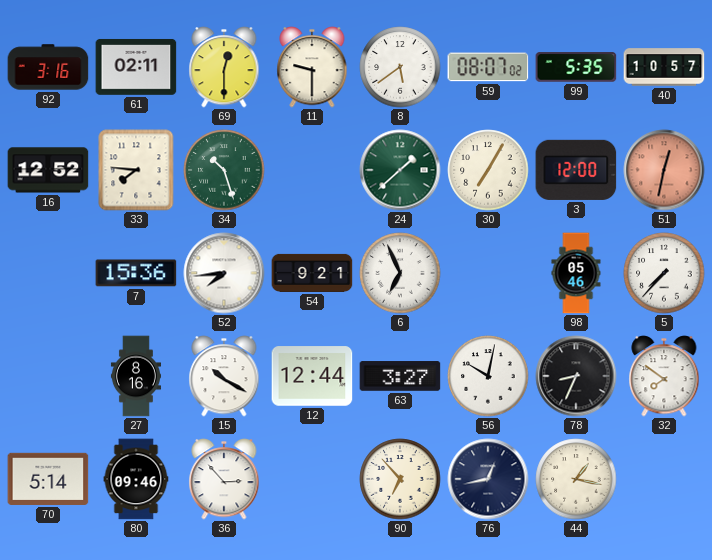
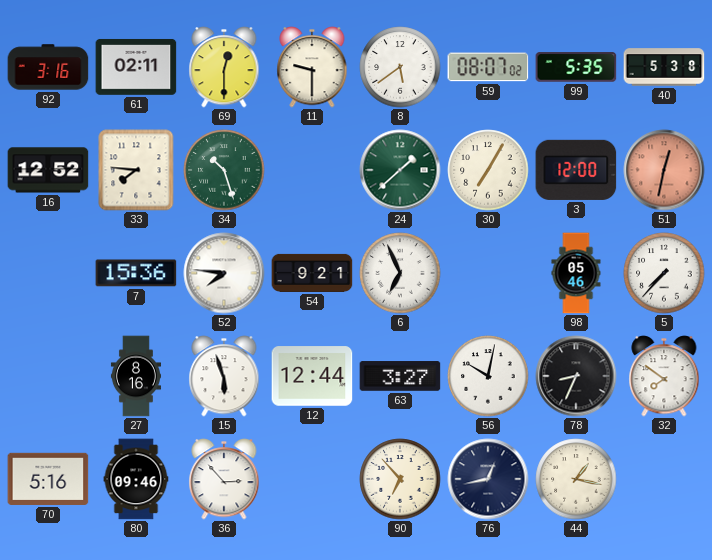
40: 10:57 -> 5:38 (664, 67)
52: 7:44 -> 7:46 (224, 273)
15: 10:20 -> 5:57 (224, 376)
70: 5:14 -> 5:16 (48, 479)
